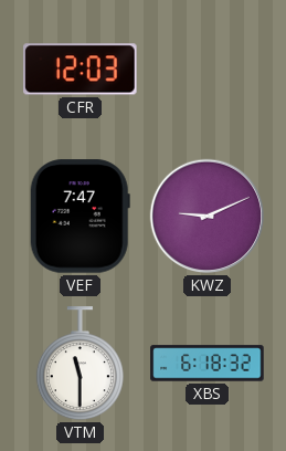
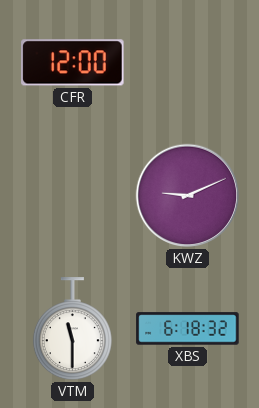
CFR: 12:03 -> 12:00 (73, 63)
VEF: 7:47 -> none (80, 217)
